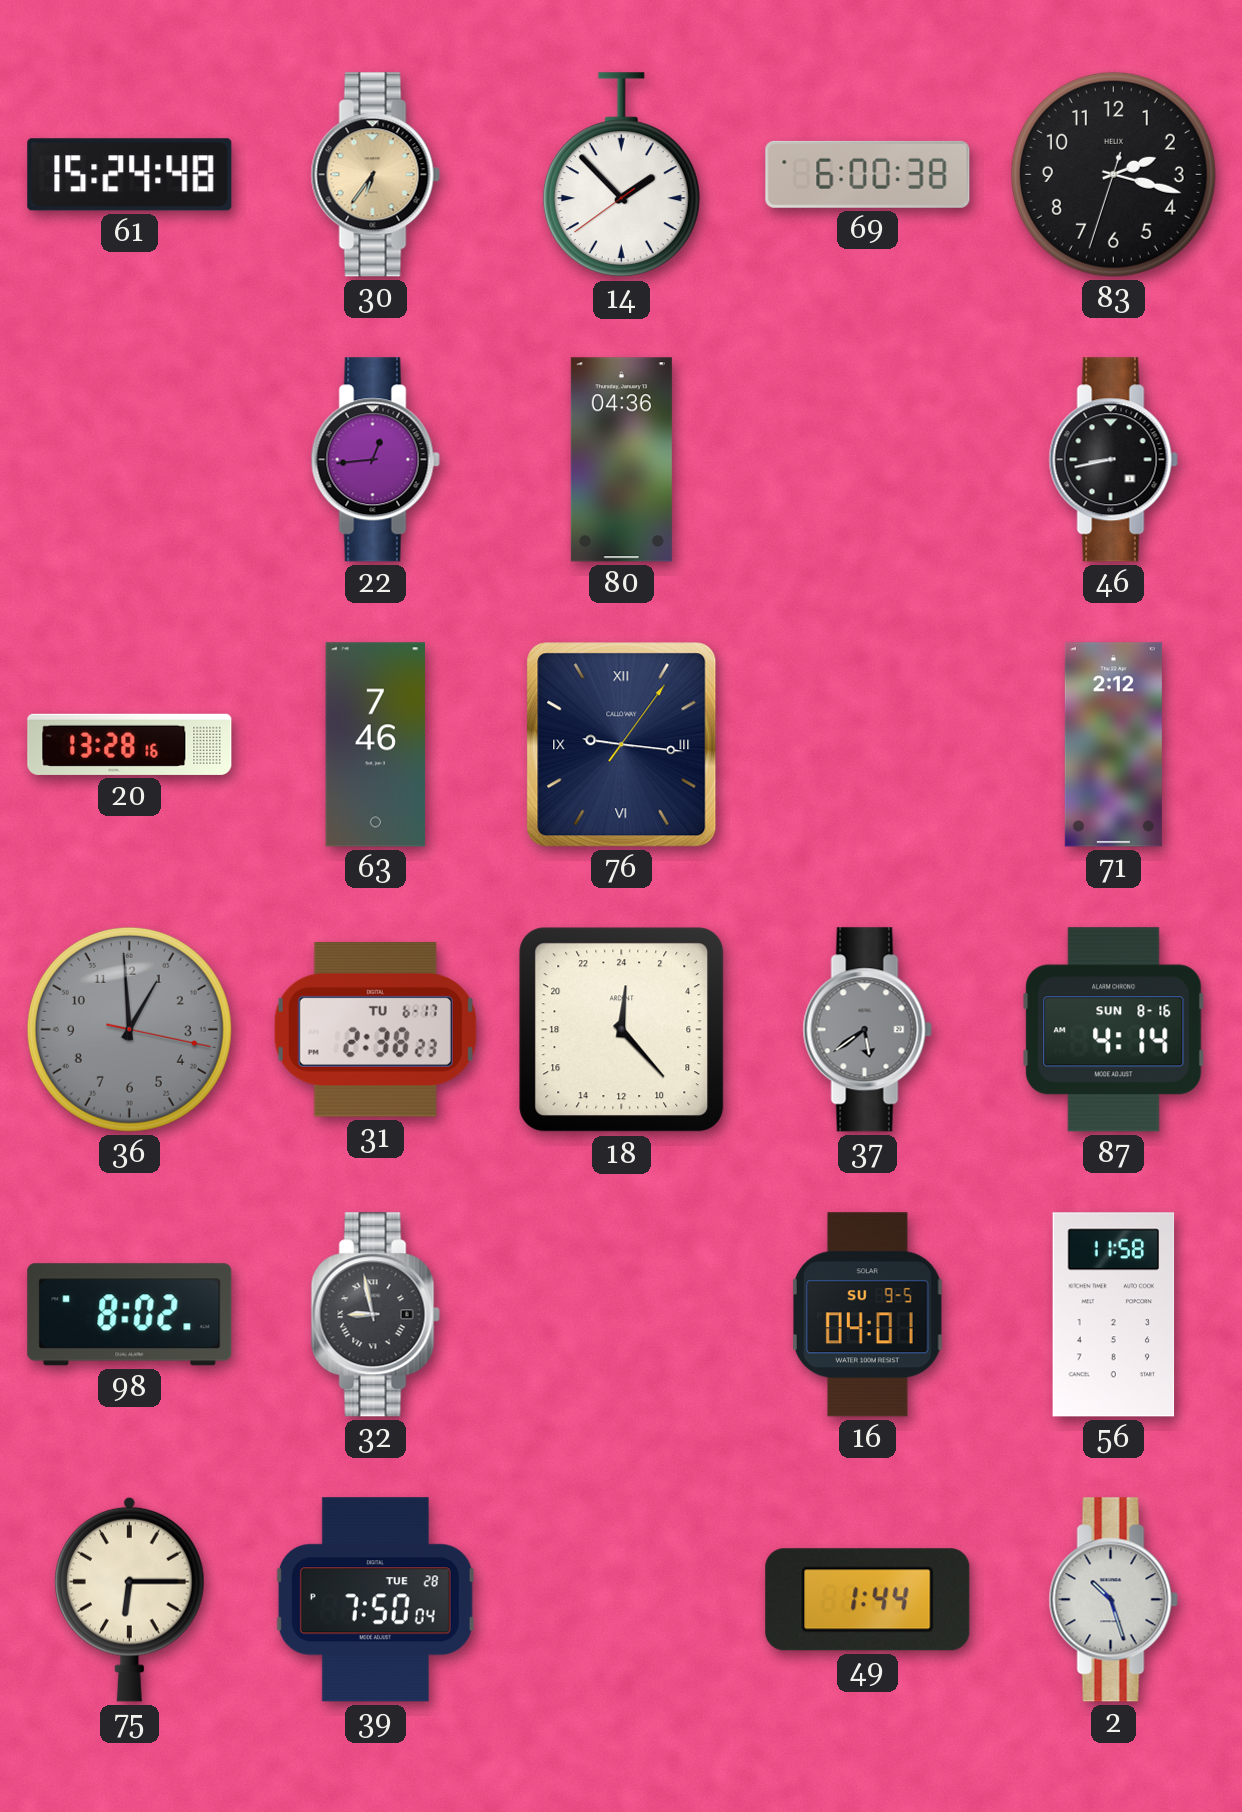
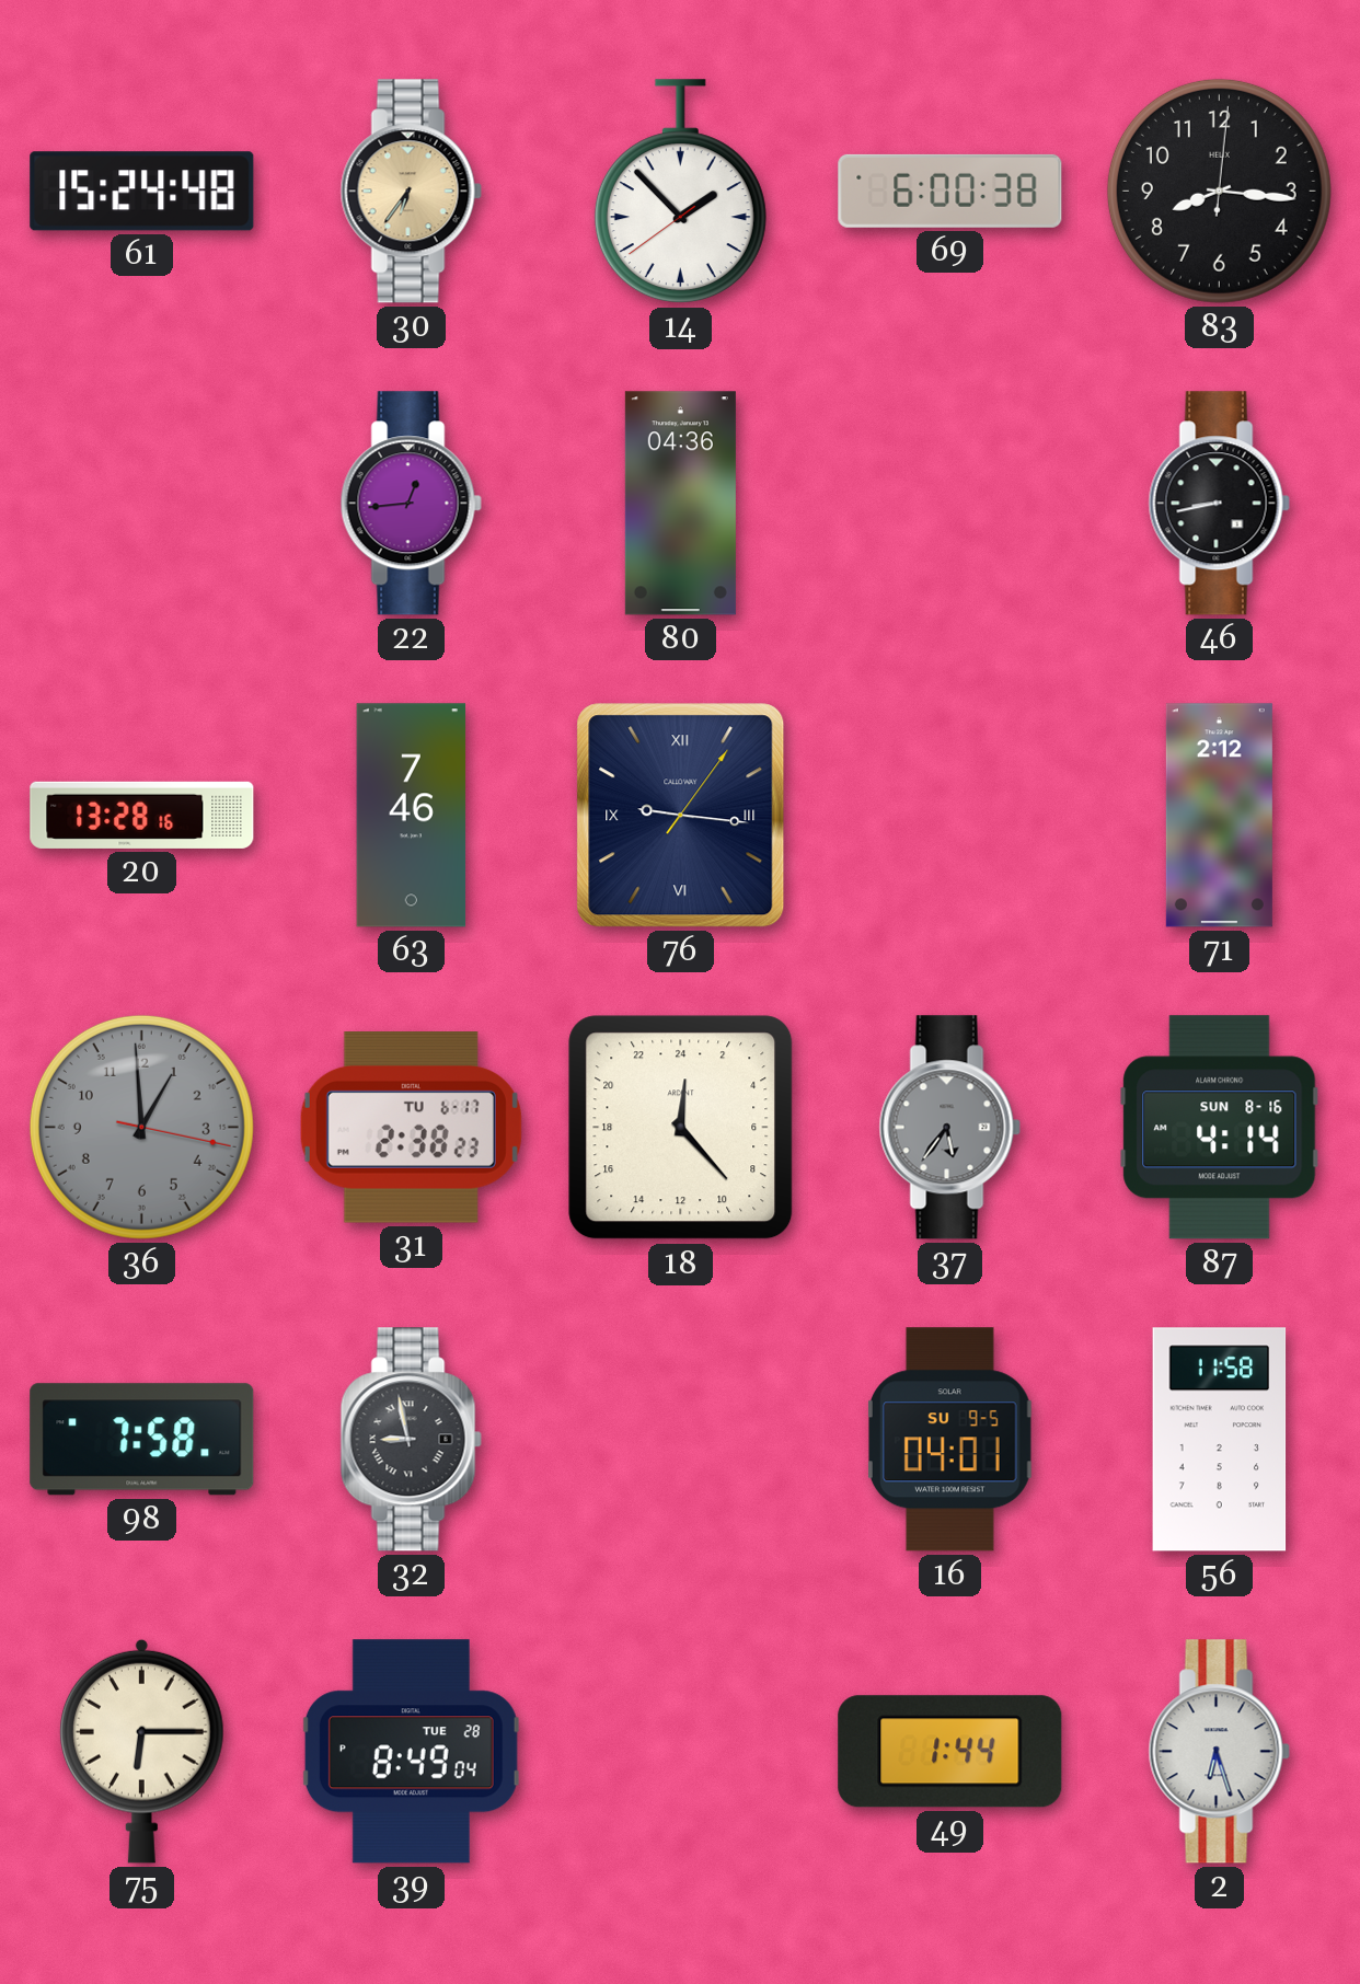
83: 2:17 -> 8:16 (1219, 191)
37: 5:39 -> 5:36 (949, 1128)
98: 8:02 -> 7:58 (142, 1440)
39: 7:50 -> 8:49 (411, 1752)
2: 10:27 -> 6:27 (1219, 1752)
